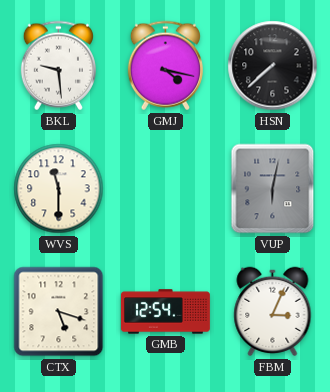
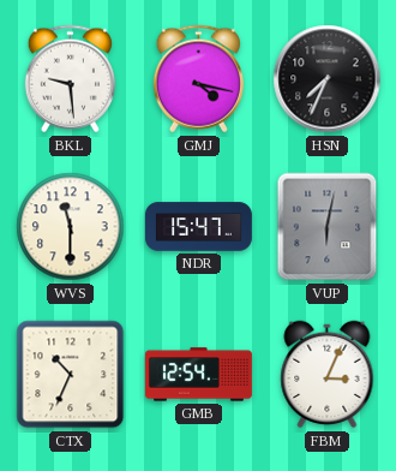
HSN: 7:38 -> 7:34 (328, 79)
NDR: none -> 15:47 (199, 227)
CTX: 5:18 -> 10:34 (71, 375)
